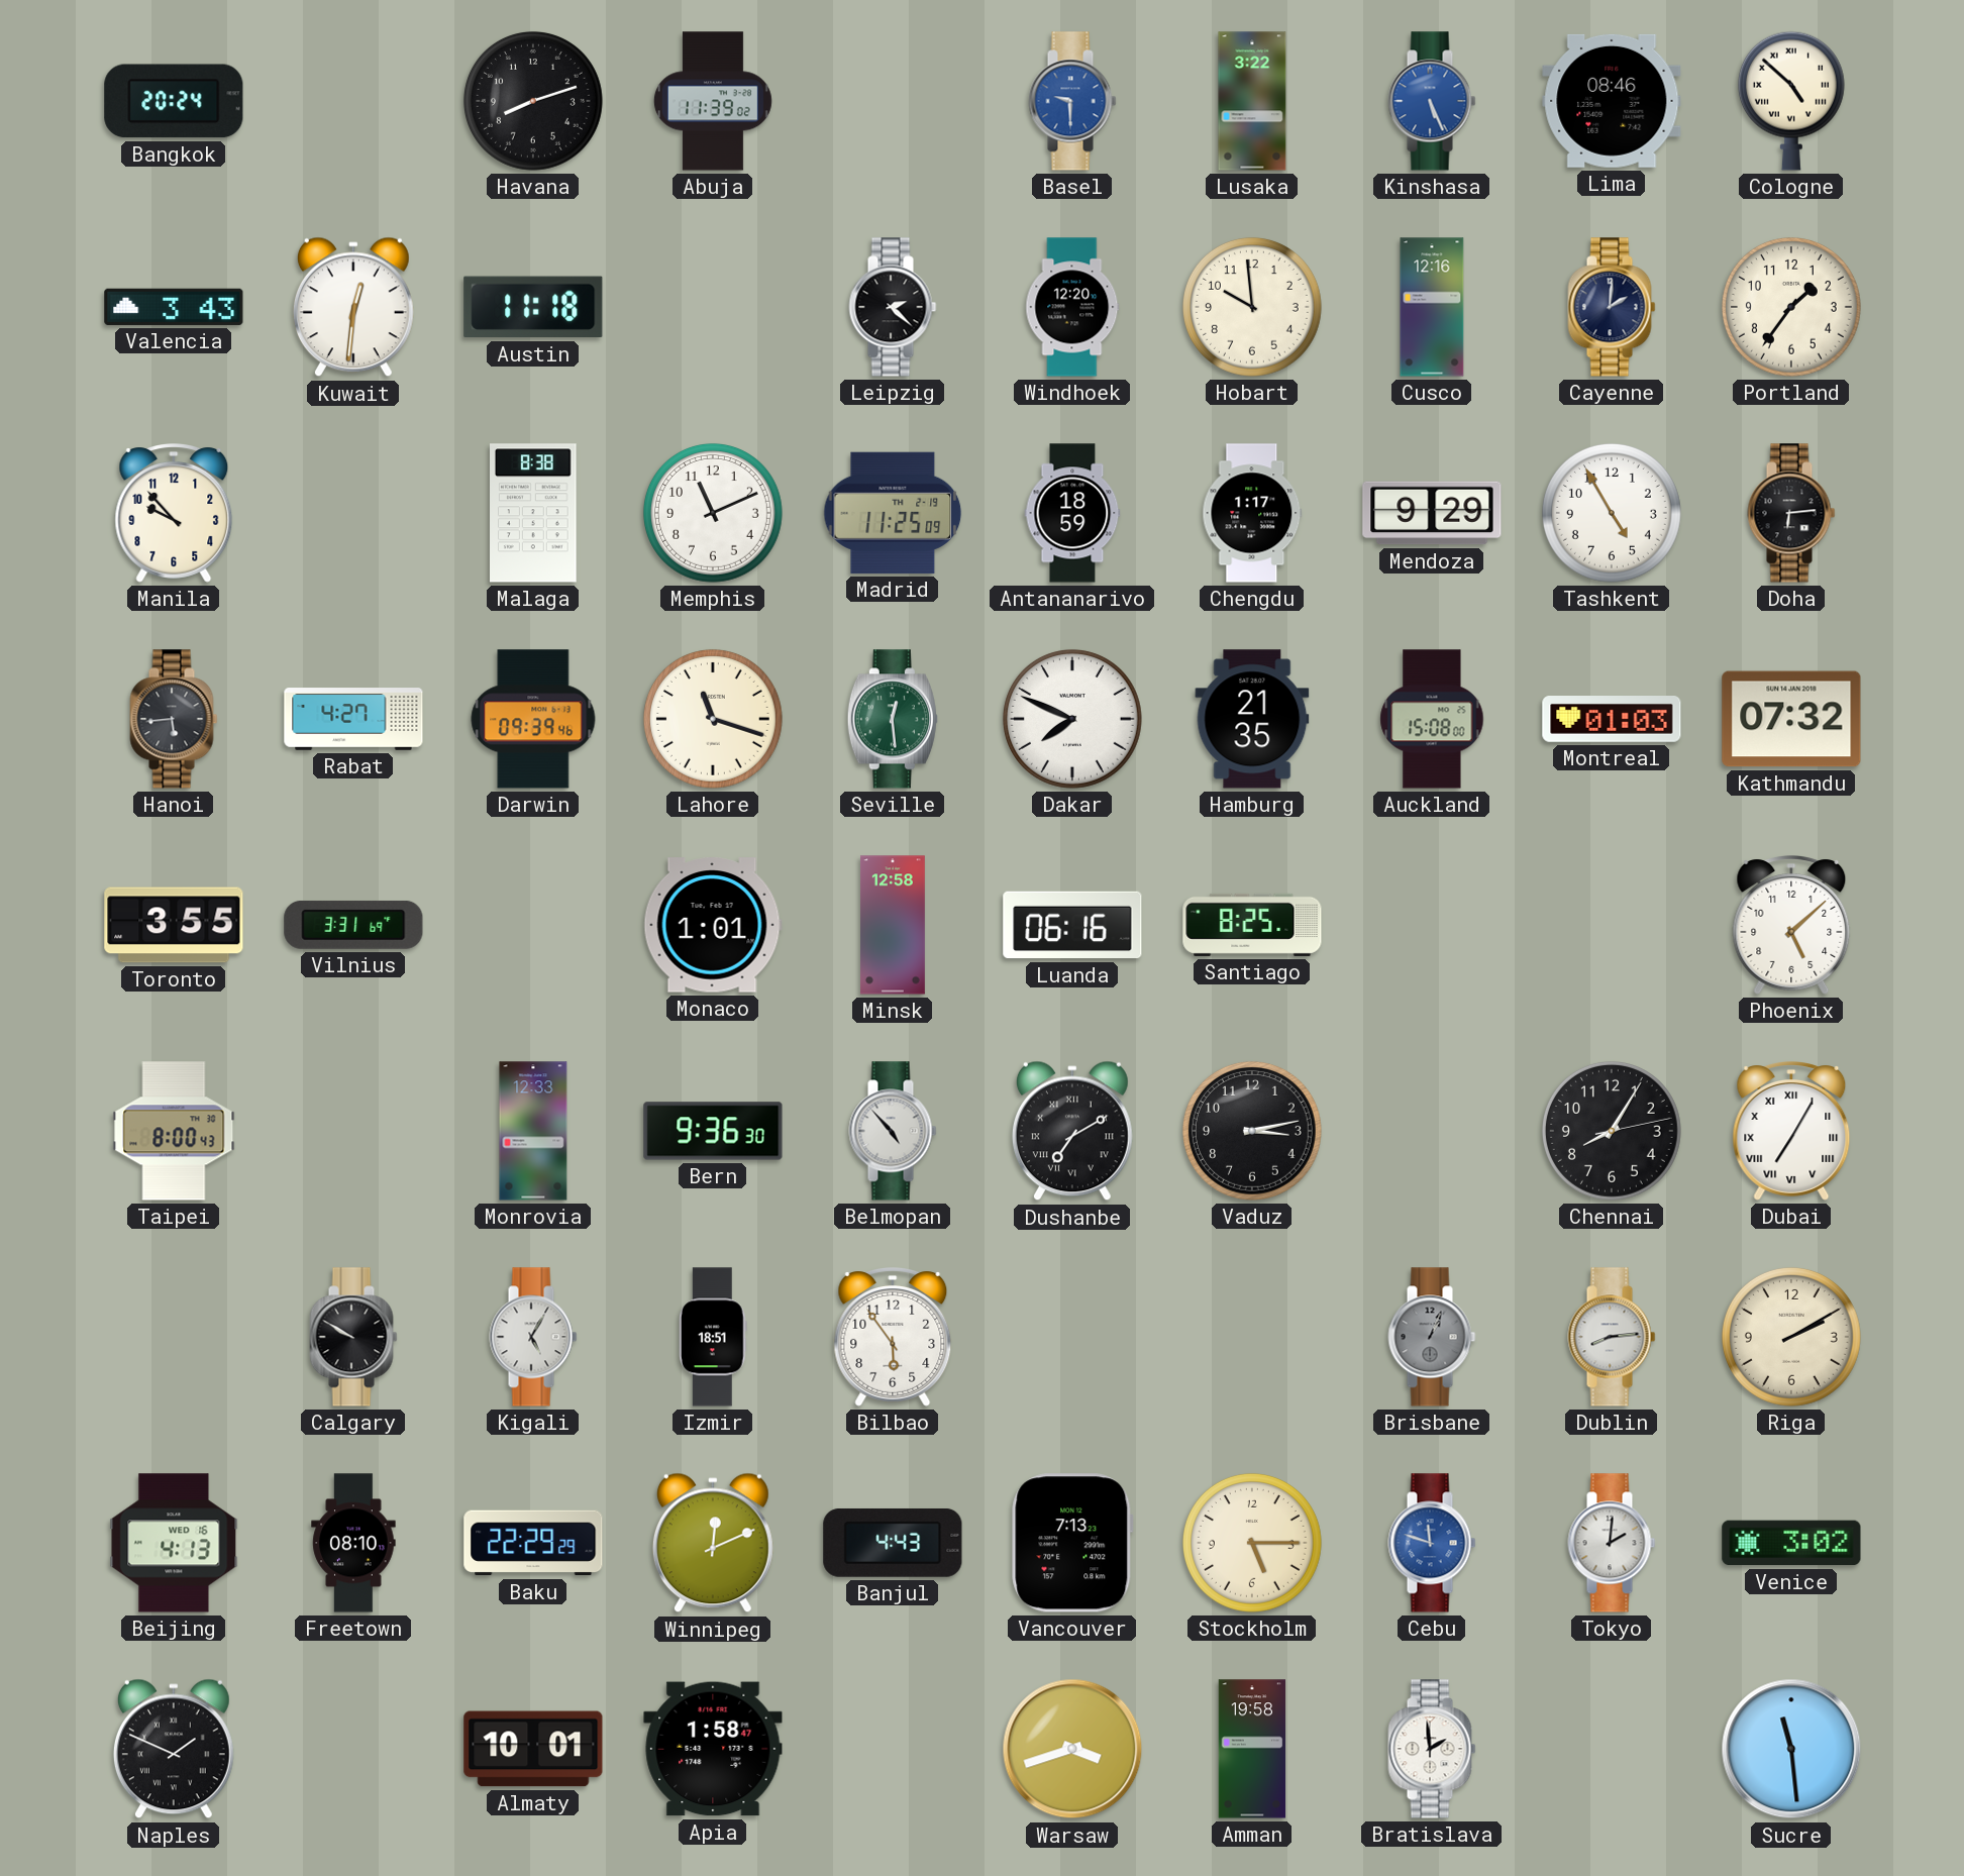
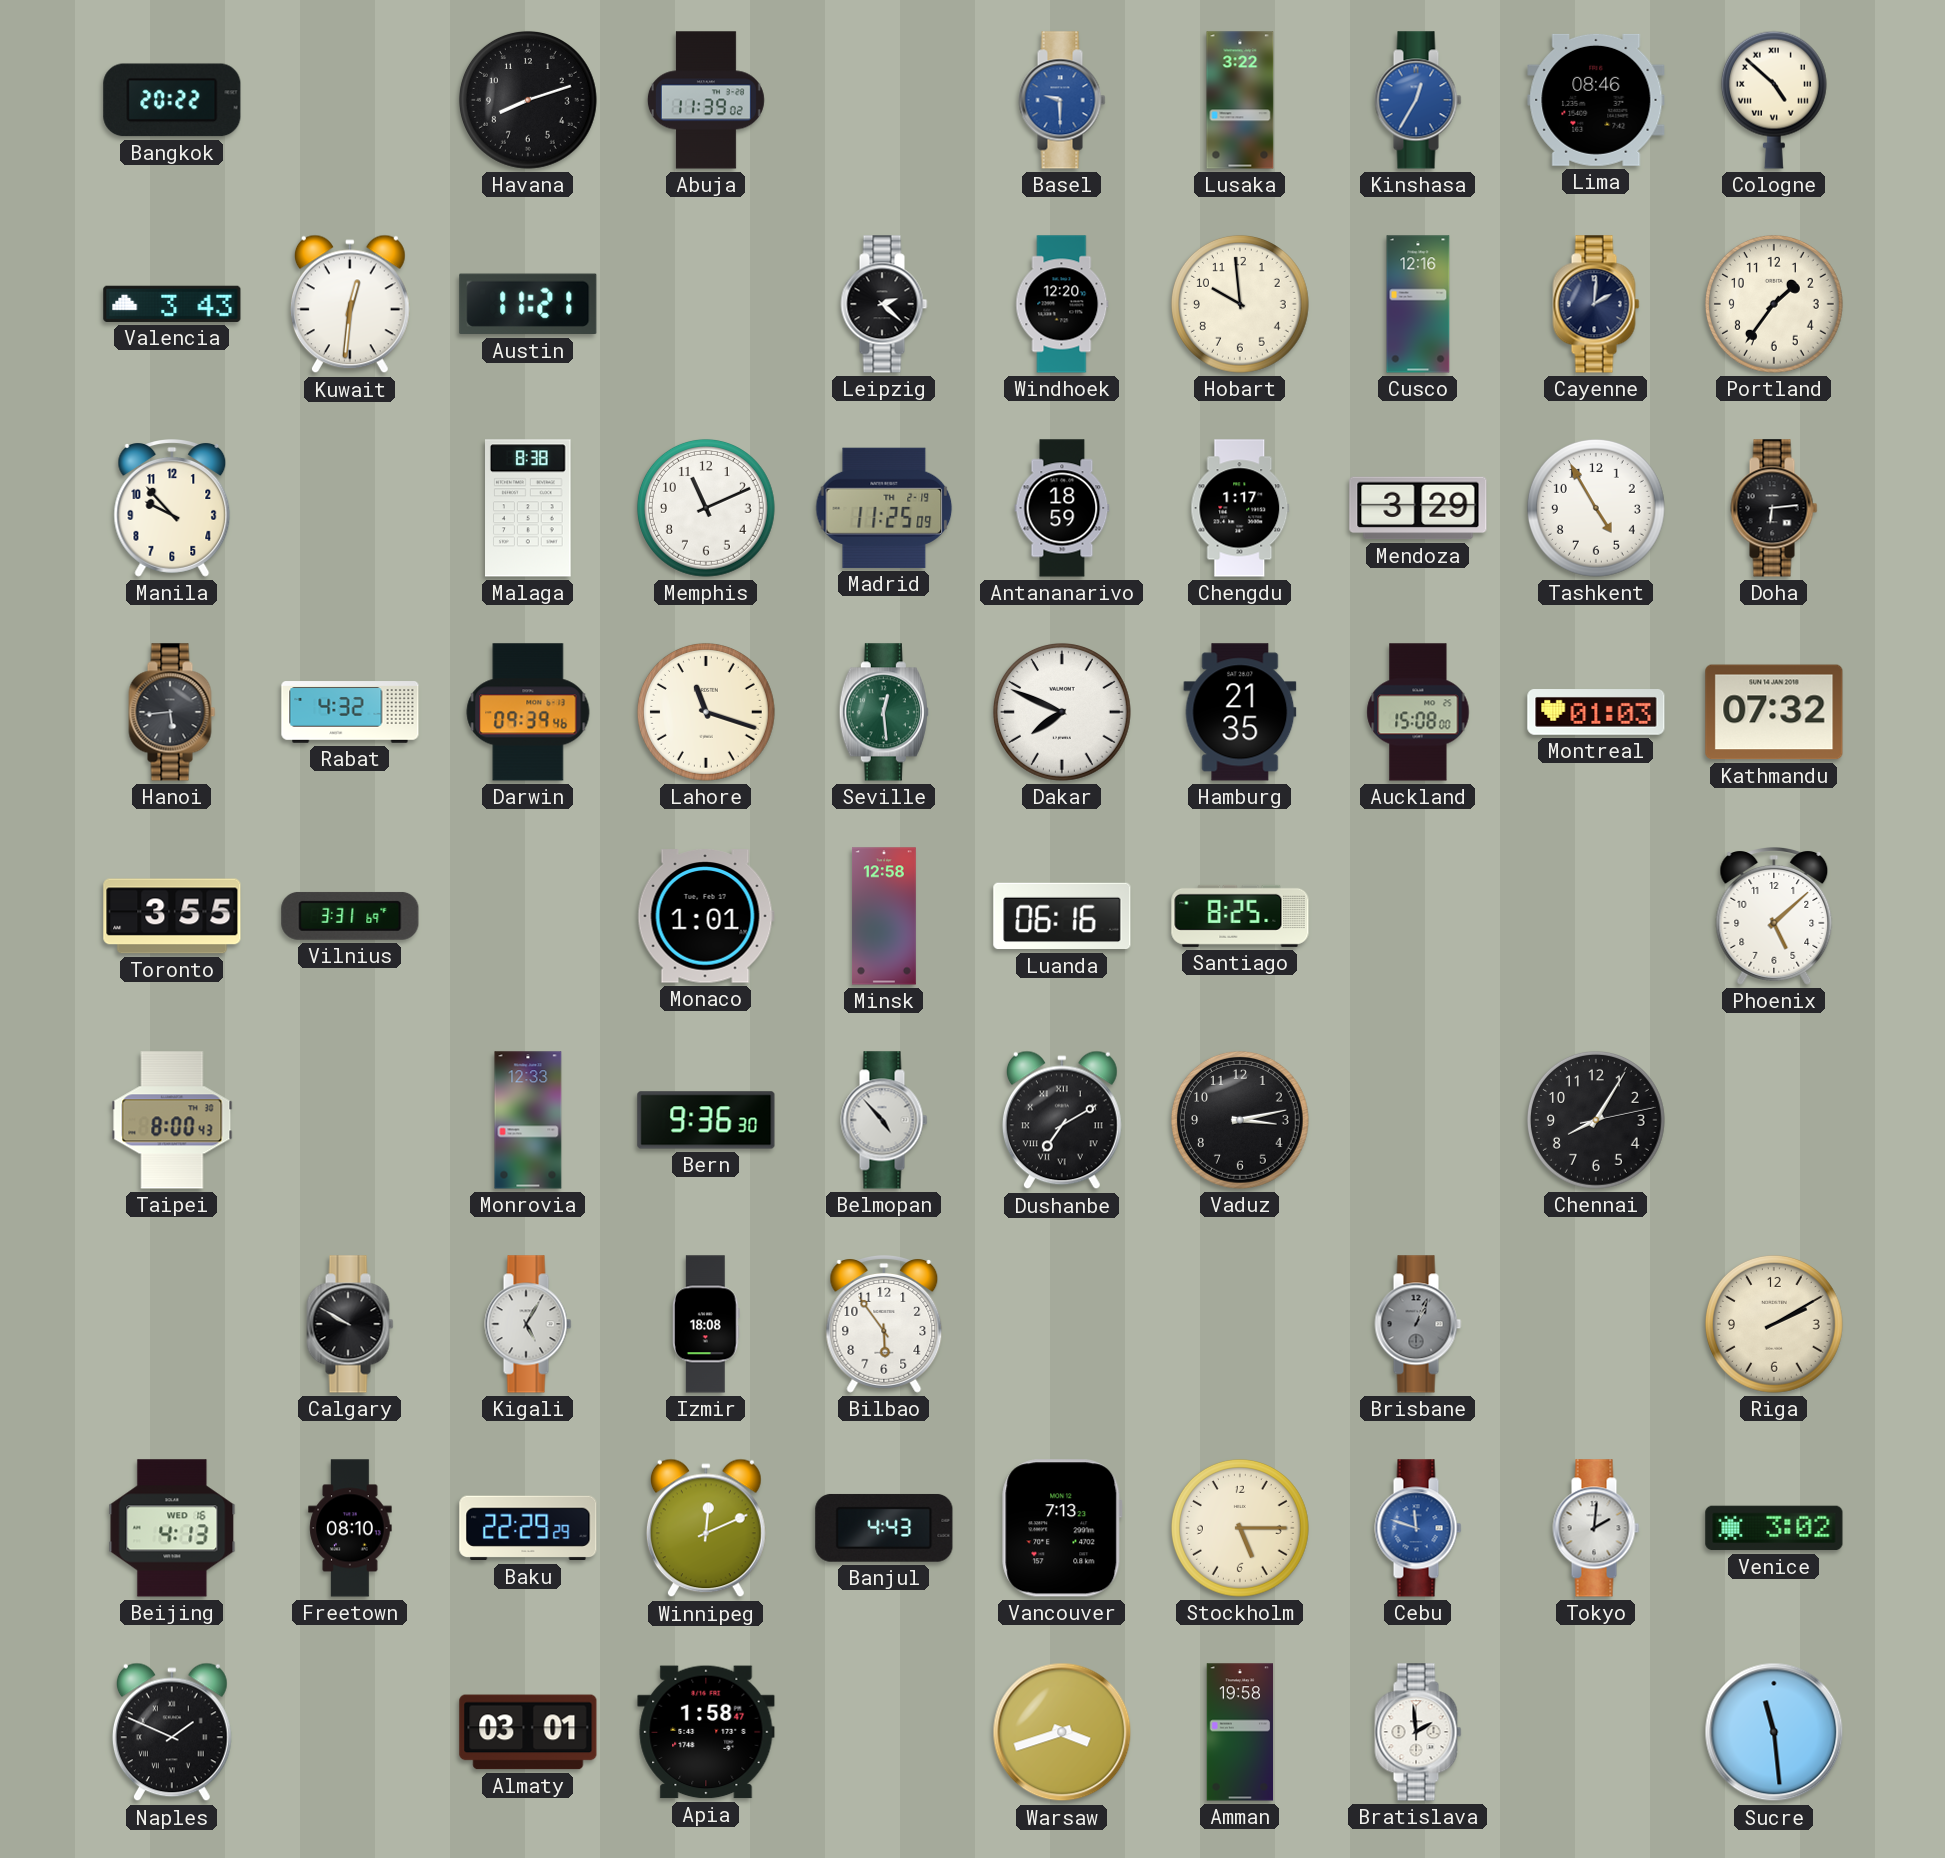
Bangkok: 20:24 -> 20:22 (172, 100)
Kinshasa: 5:26 -> 12:35 (1418, 100)
Austin: 11:18 -> 11:21 (528, 304)
Mendoza: 9:29 -> 3:29 (1418, 508)
Rabat: 4:27 -> 4:32 (350, 712)
Dubai: 7:05 -> none (1791, 1132)
Izmir: 18:51 -> 18:08 (706, 1324)
Dublin: 8:14 -> none (1612, 1337)
Almaty: 10:01 -> 03:01 (528, 1732)
